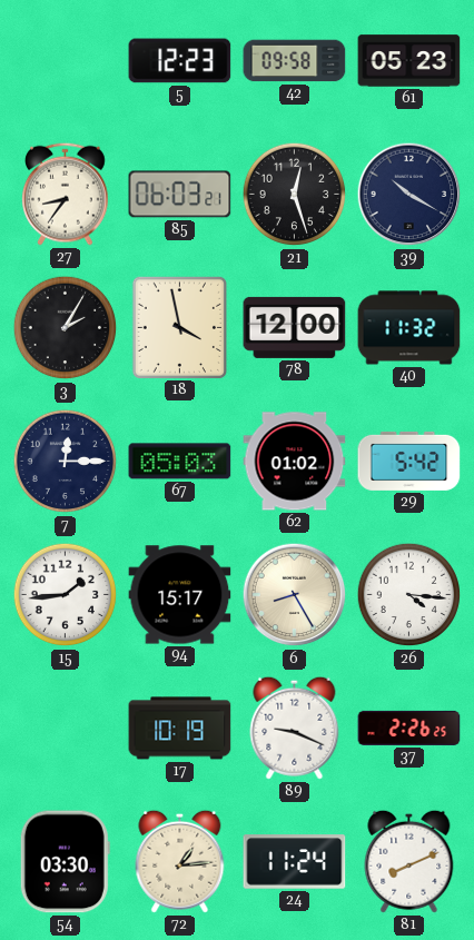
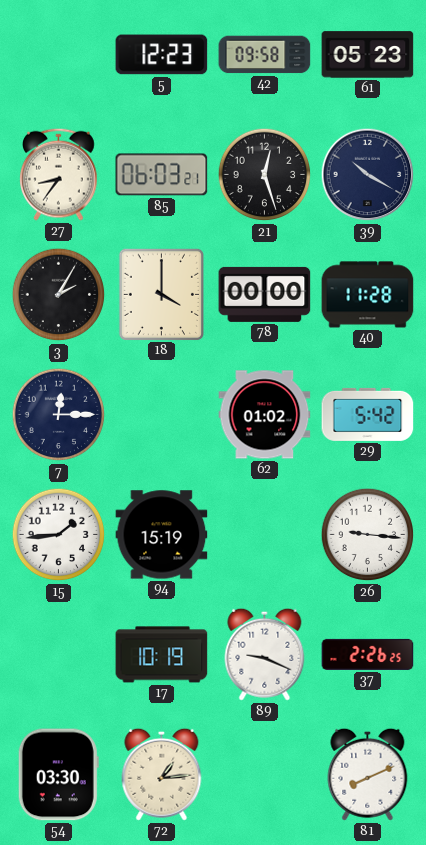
18: 3:58 -> 4:00 (161, 294)
78: 12:00 -> 00:00 (265, 294)
40: 11:32 -> 11:28 (368, 295)
67: 05:03 -> none (180, 462)
94: 15:17 -> 15:19 (162, 535)
6: 8:25 -> none (295, 595)
26: 4:16 -> 9:16 (368, 535)
24: 11:24 -> none (295, 862)
